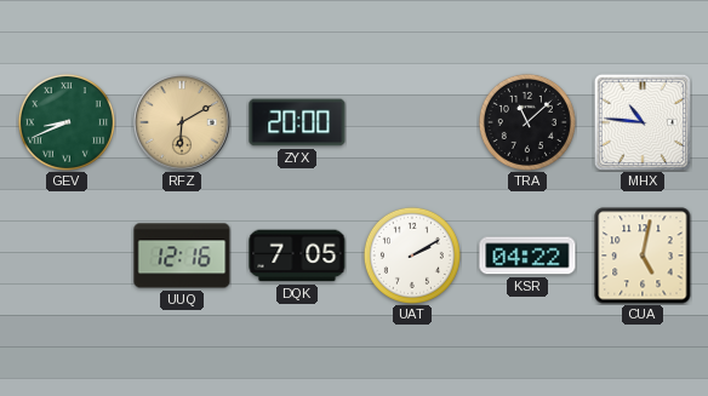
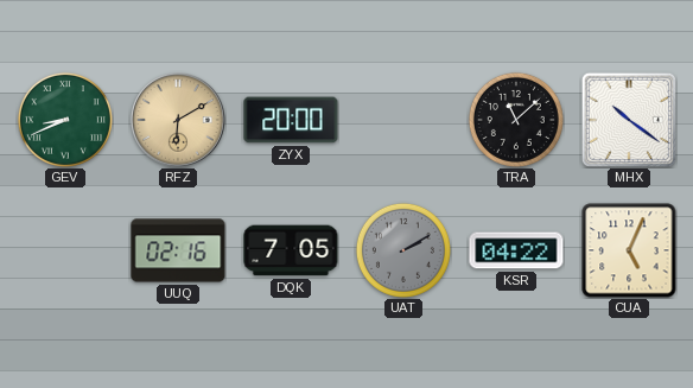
MHX: 10:46 -> 10:21 (628, 119)
UUQ: 12:16 -> 02:16 (178, 250)
UAT dial: white -> grey (403, 250)
CUA: 5:02 -> 5:04 (629, 250)
